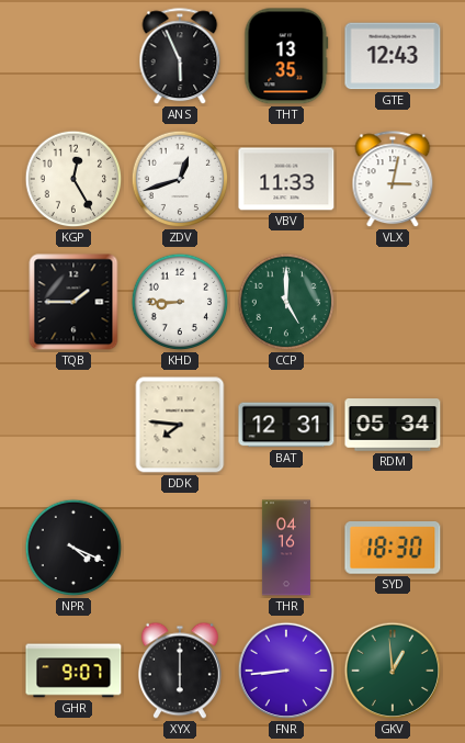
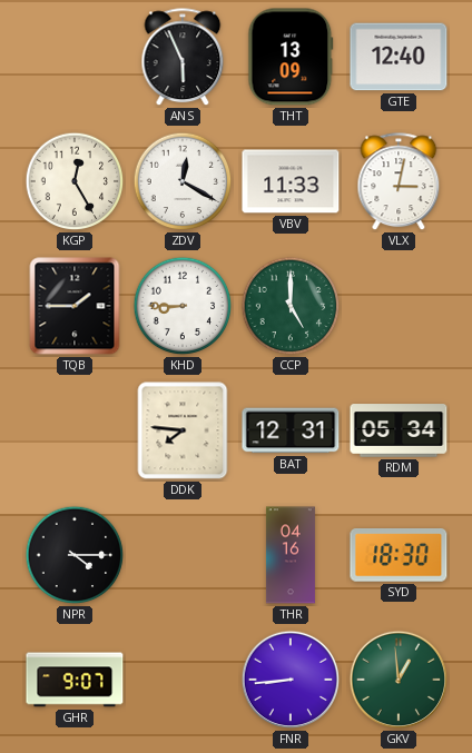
THT: 13:35 -> 13:09 (291, 57)
GTE: 12:43 -> 12:40 (399, 57)
ZDV: 12:42 -> 12:20 (183, 181)
NPR: 4:19 -> 4:15 (75, 555)
XYX: 6:00 -> none (180, 671)
